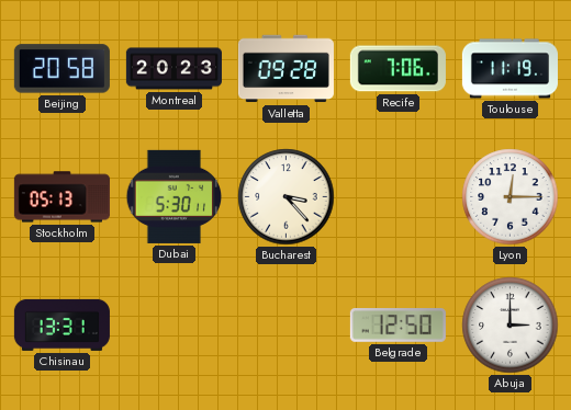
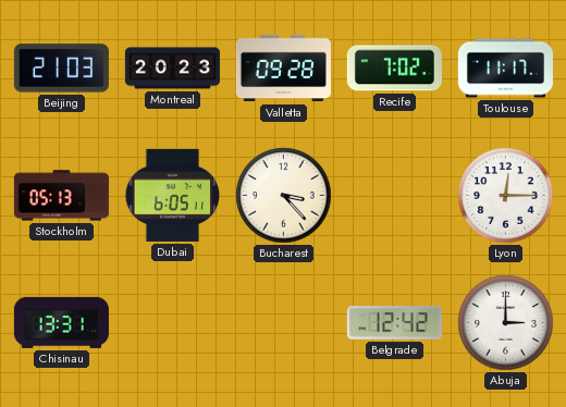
Beijing: 20:58 -> 21:03 (61, 69)
Recife: 7:06 -> 7:02 (394, 69)
Toulouse: 11:19 -> 11:17 (505, 69)
Dubai: 5:30 -> 6:05 (173, 195)
Belgrade: 12:50 -> 12:42 (394, 323)
